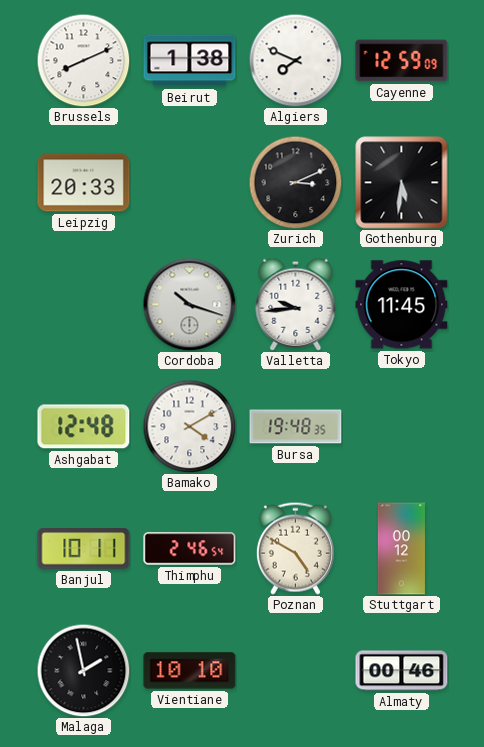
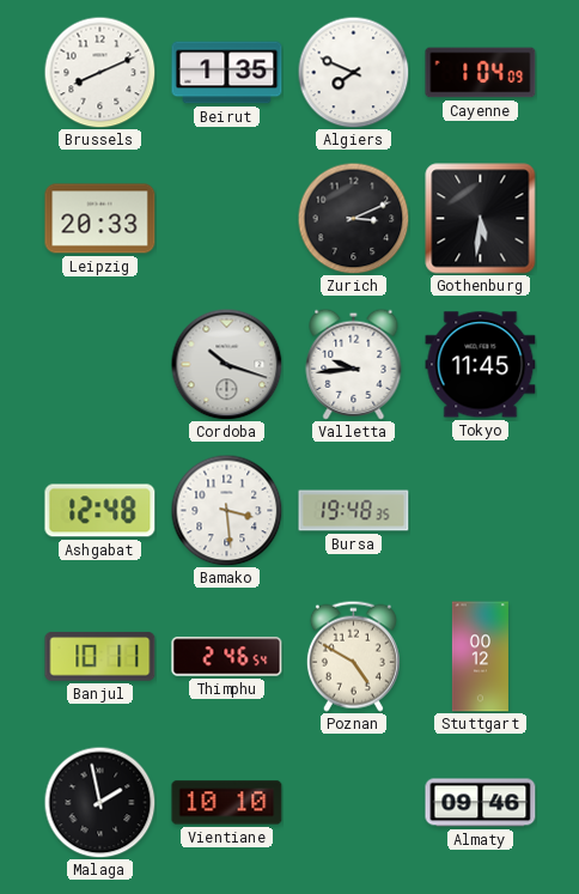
Beirut: 1:38 -> 1:35 (227, 73)
Cayenne: 12:59 -> 1:04 (481, 73)
Bamako: 4:10 -> 3:29 (226, 510)
Almaty: 00:46 -> 09:46 (481, 803)
